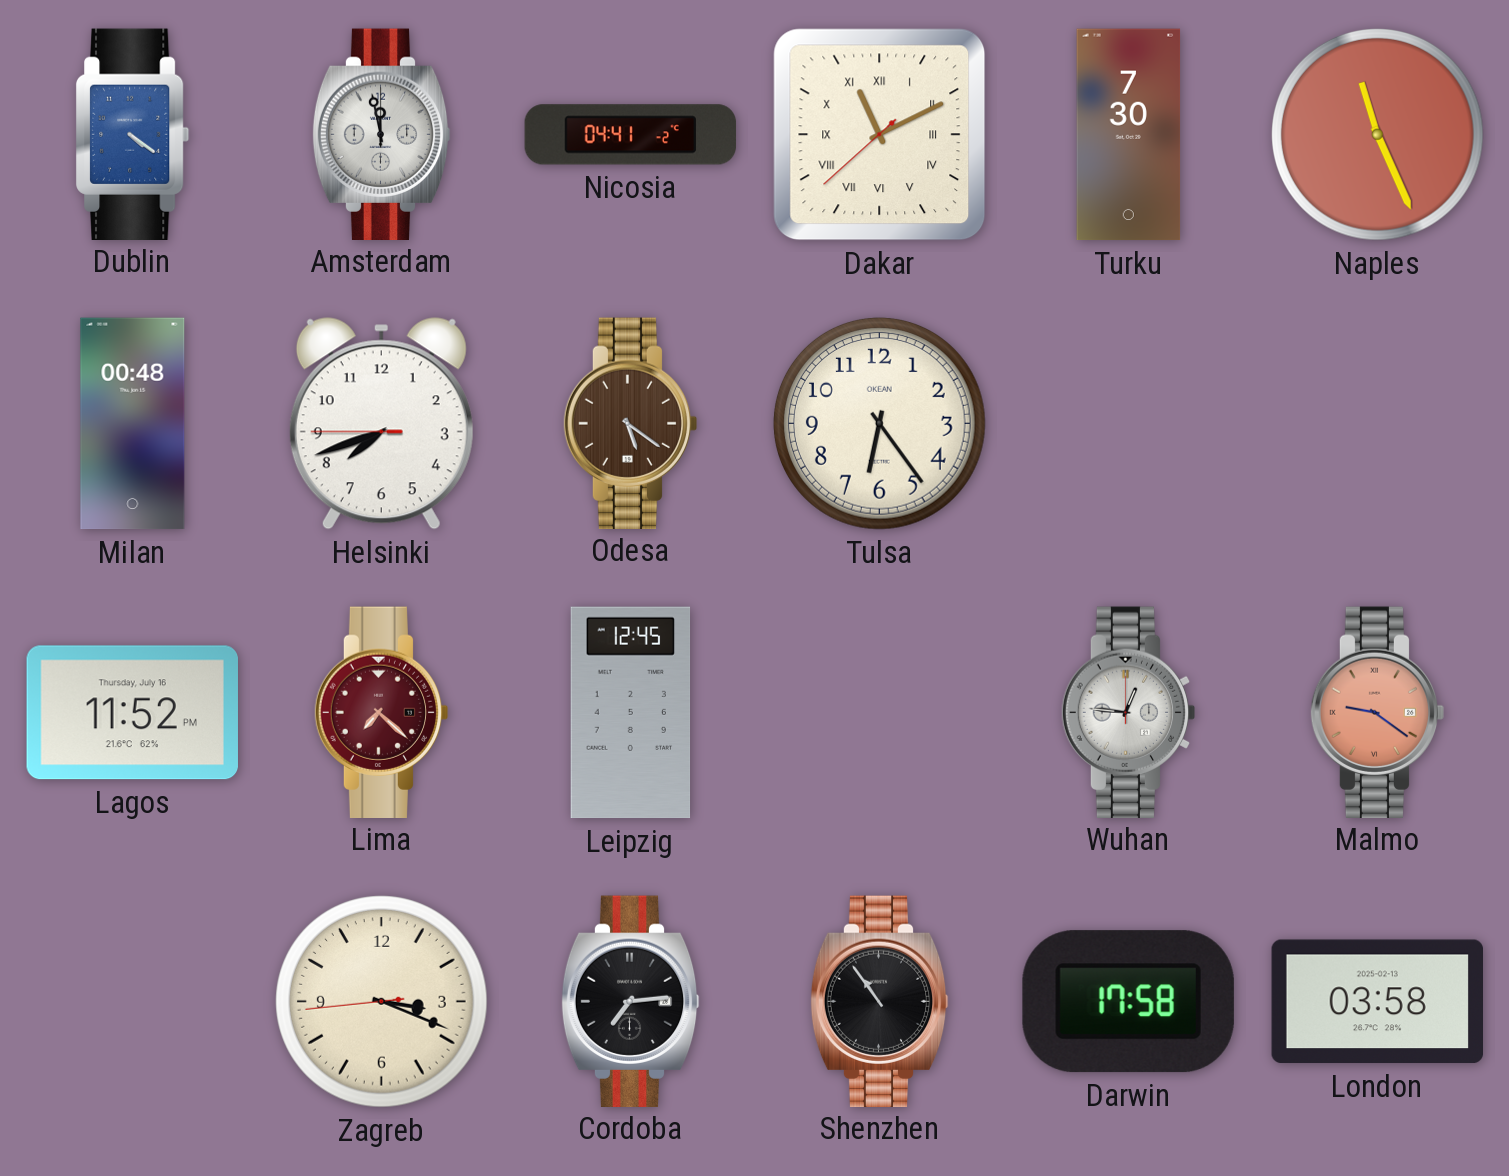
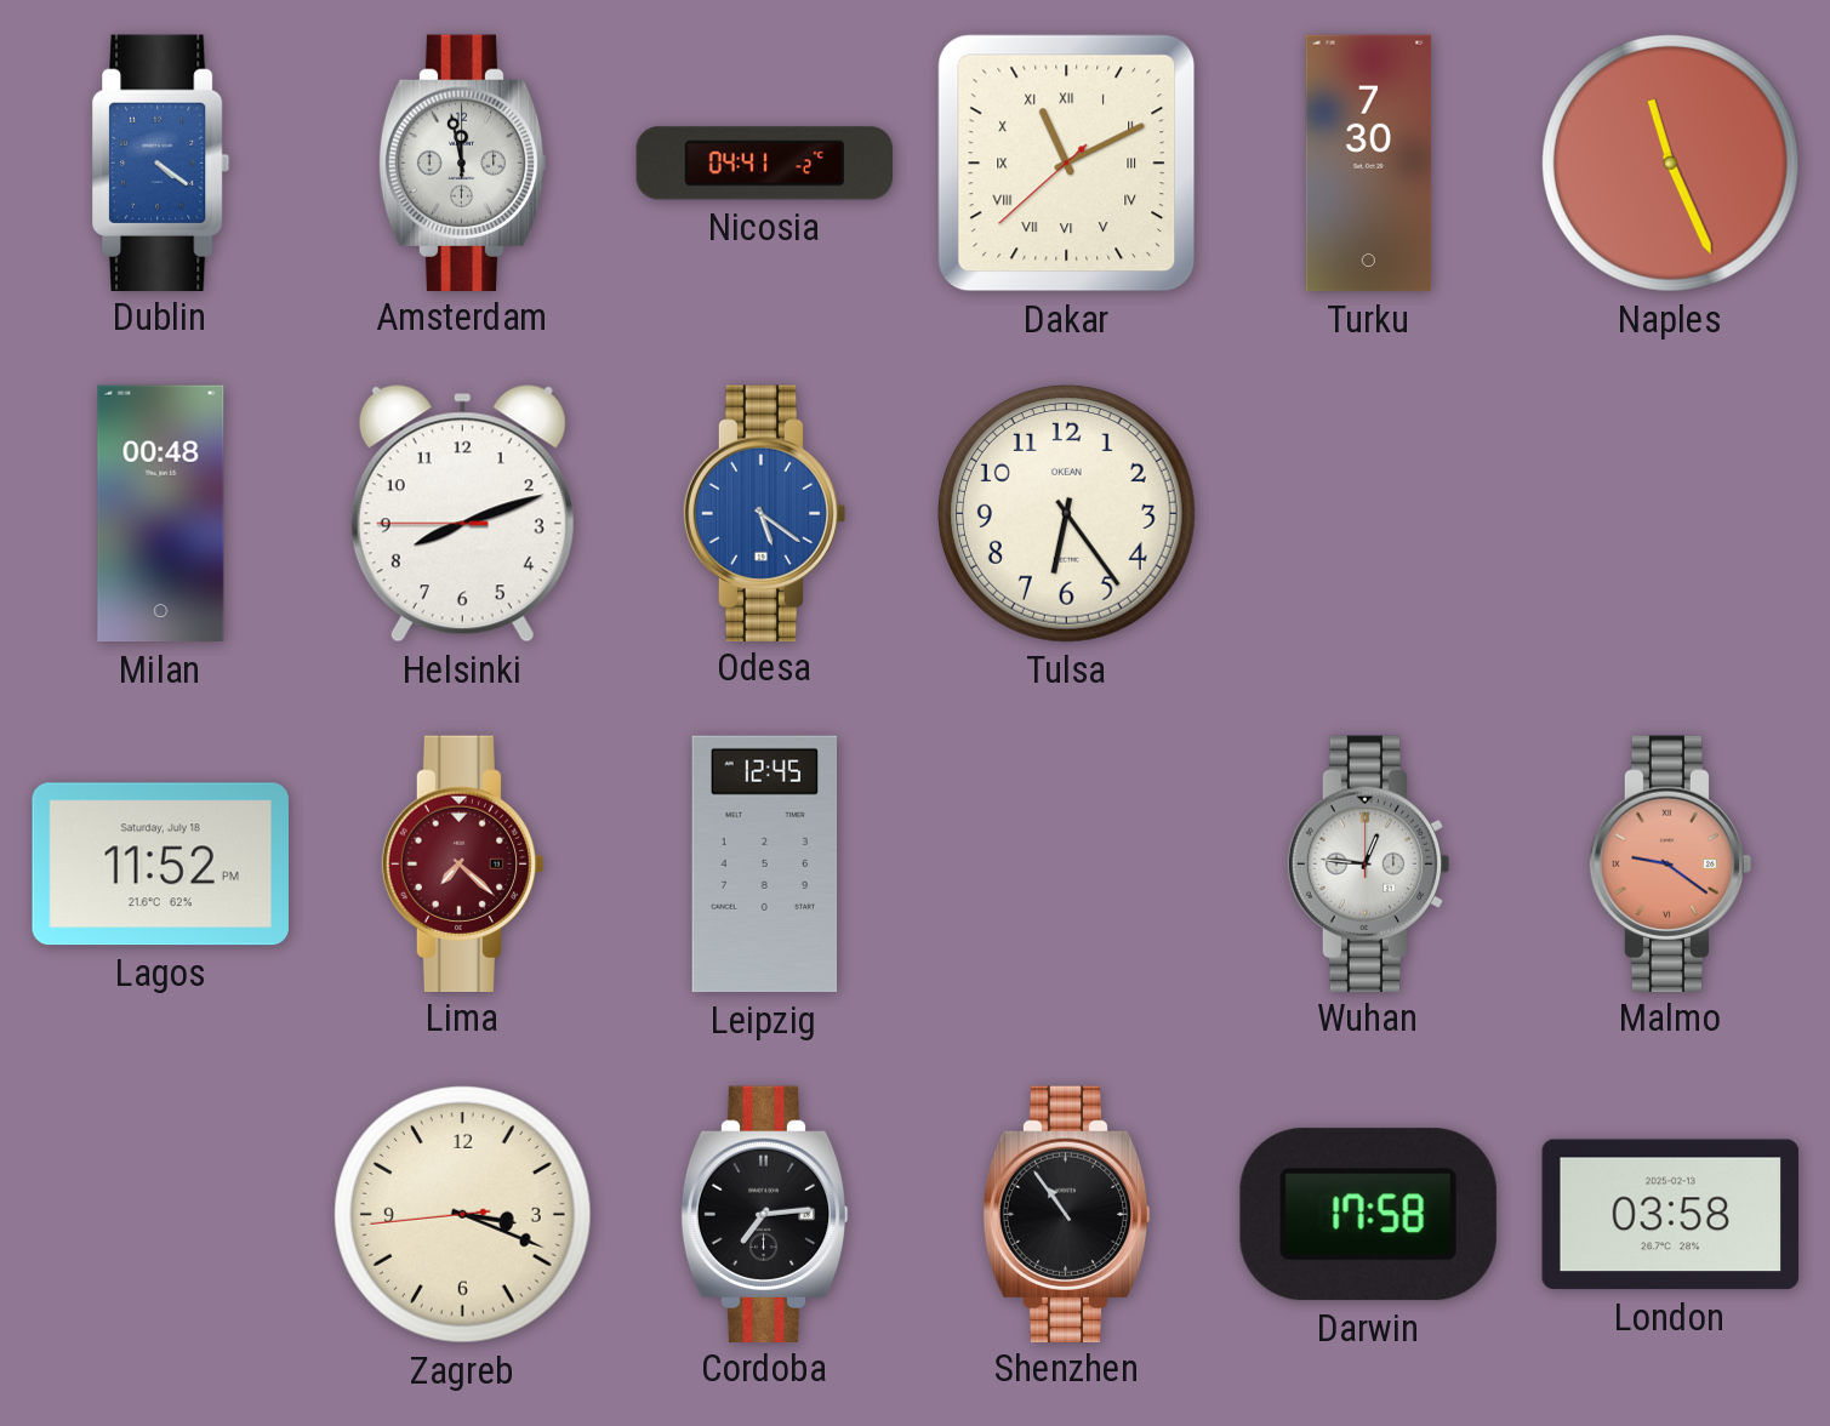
Helsinki: 7:41 -> 8:11 (462, 514)
Odesa dial: brown -> blue (765, 513)
Lagos date: Thursday, July 16 -> Saturday, July 18 (160, 865)
